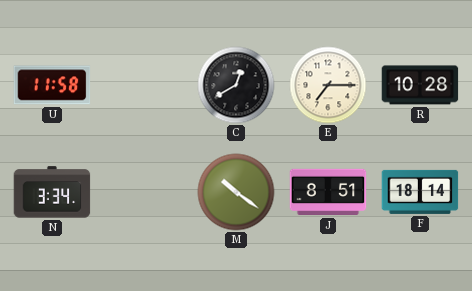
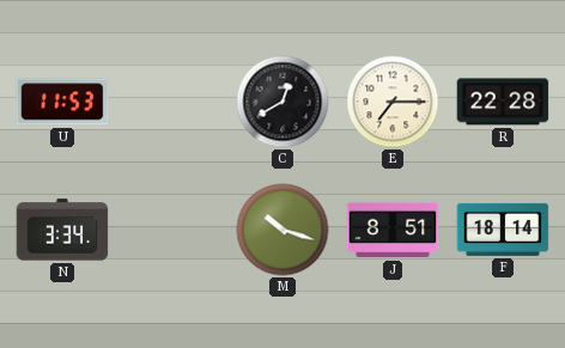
U: 11:58 -> 11:53 (62, 102)
R: 10:28 -> 22:28 (503, 102)
M: 10:21 -> 10:18 (282, 230)
